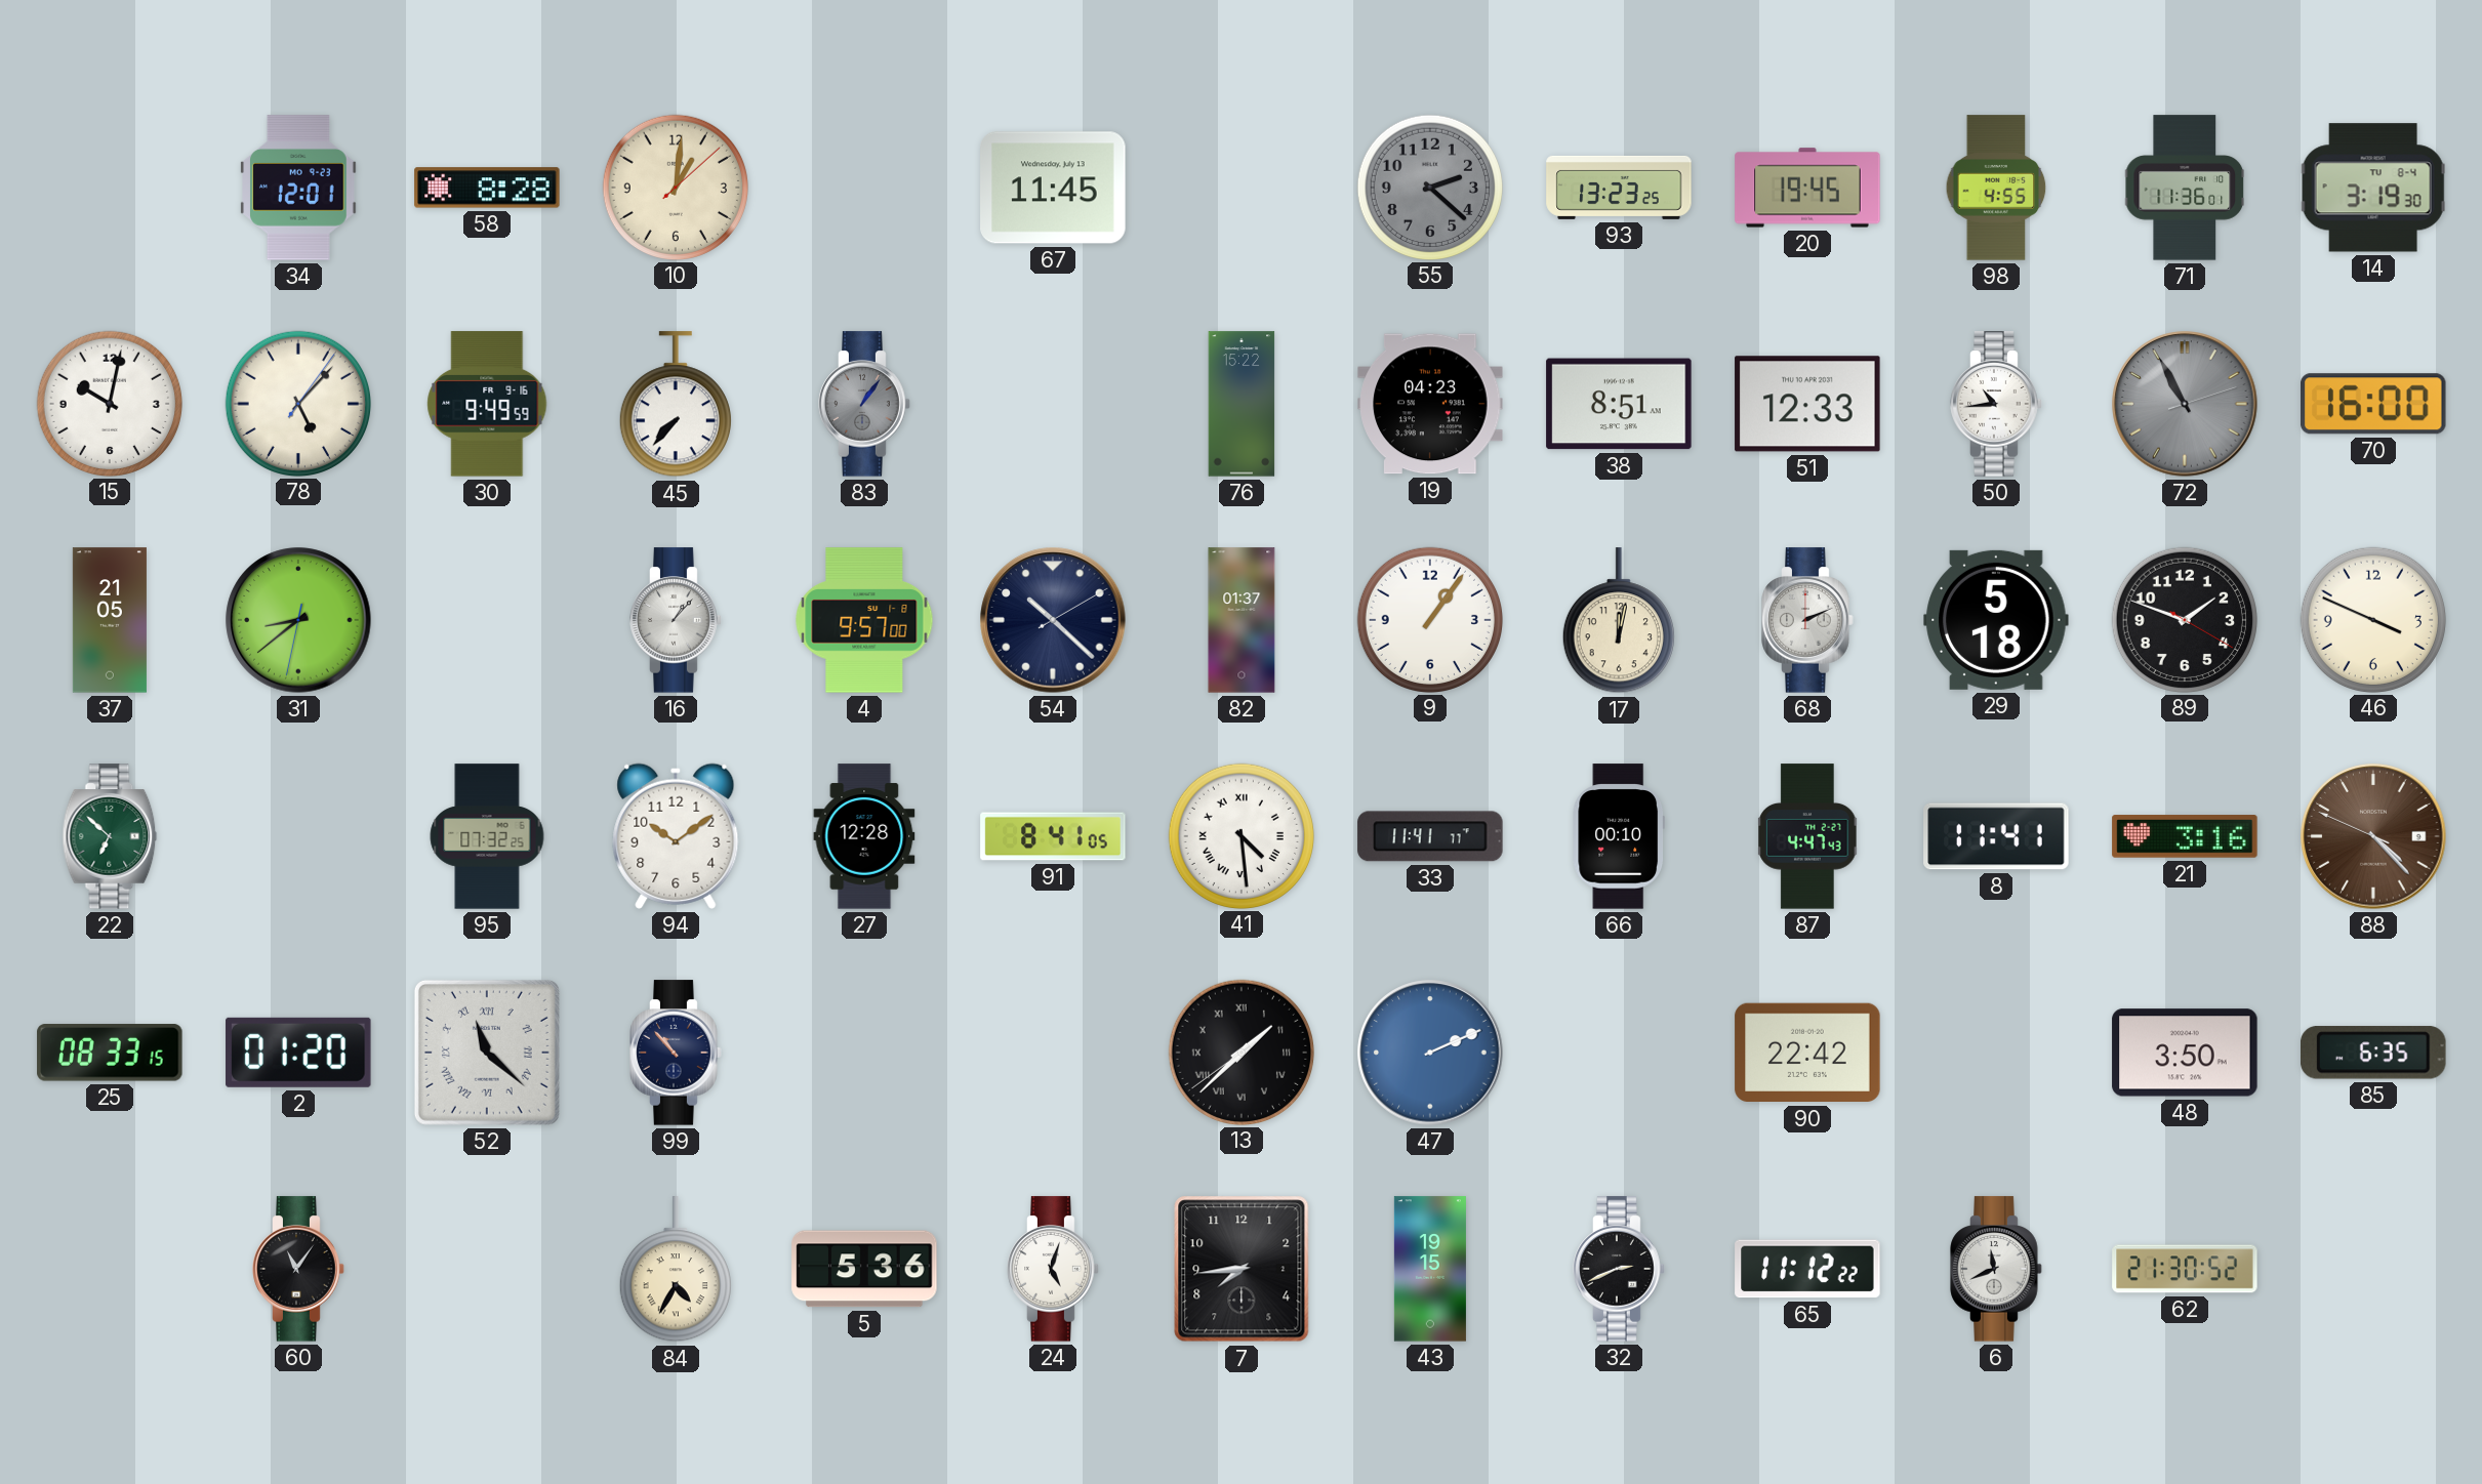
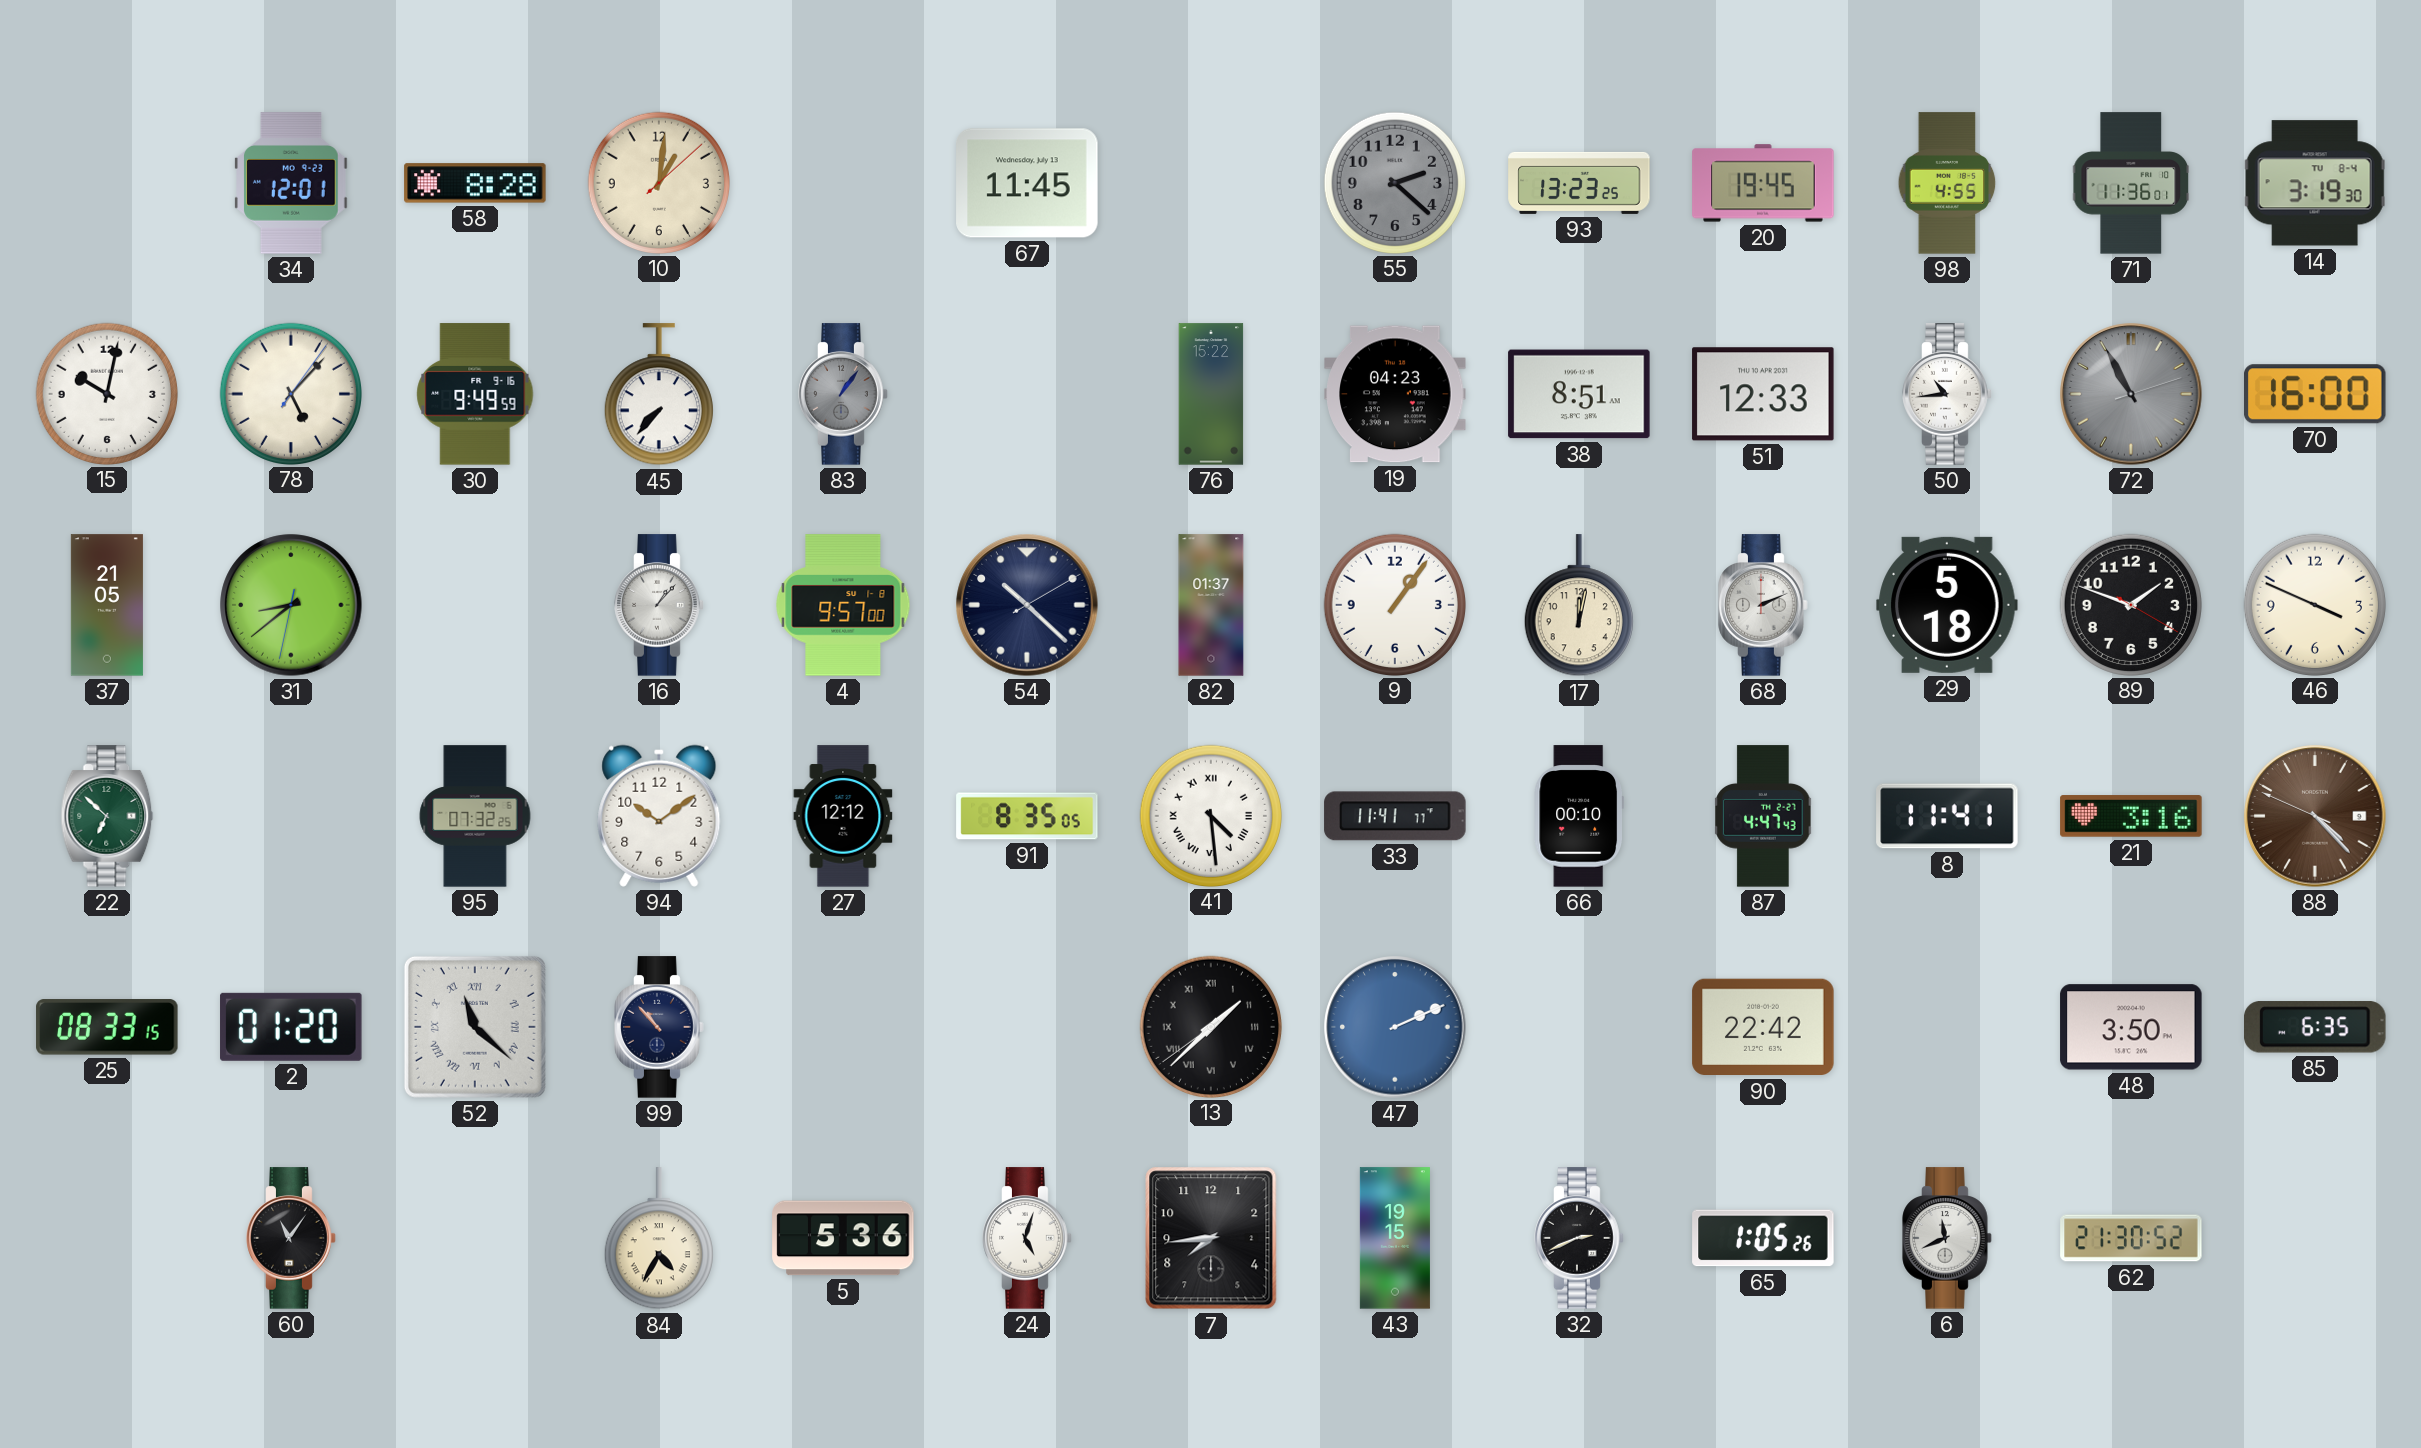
27: 12:28 -> 12:12 (843, 816)
91: 8:41 -> 8:35 (1027, 816)
65: 11:12 -> 1:05 (1763, 1238)
